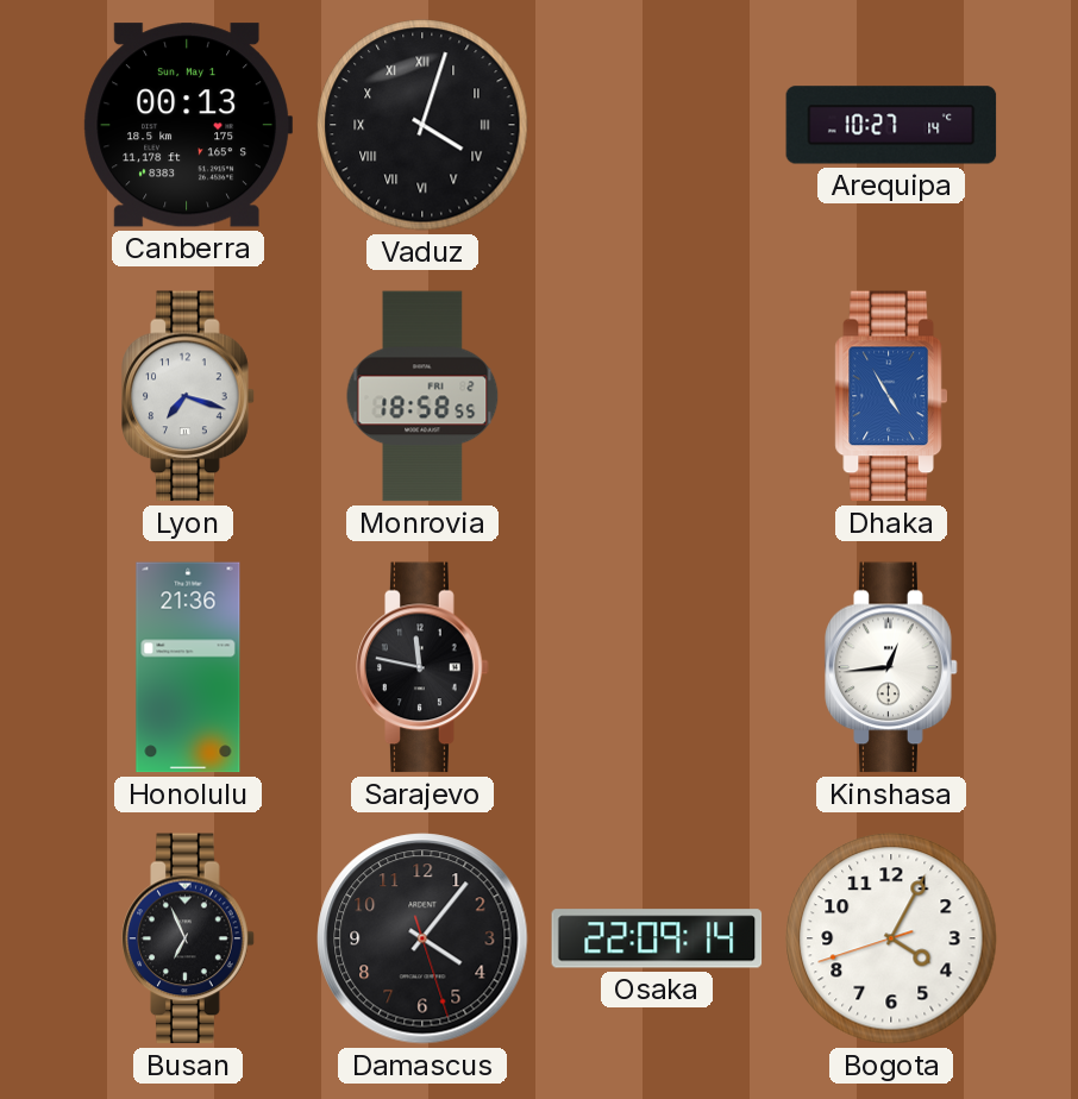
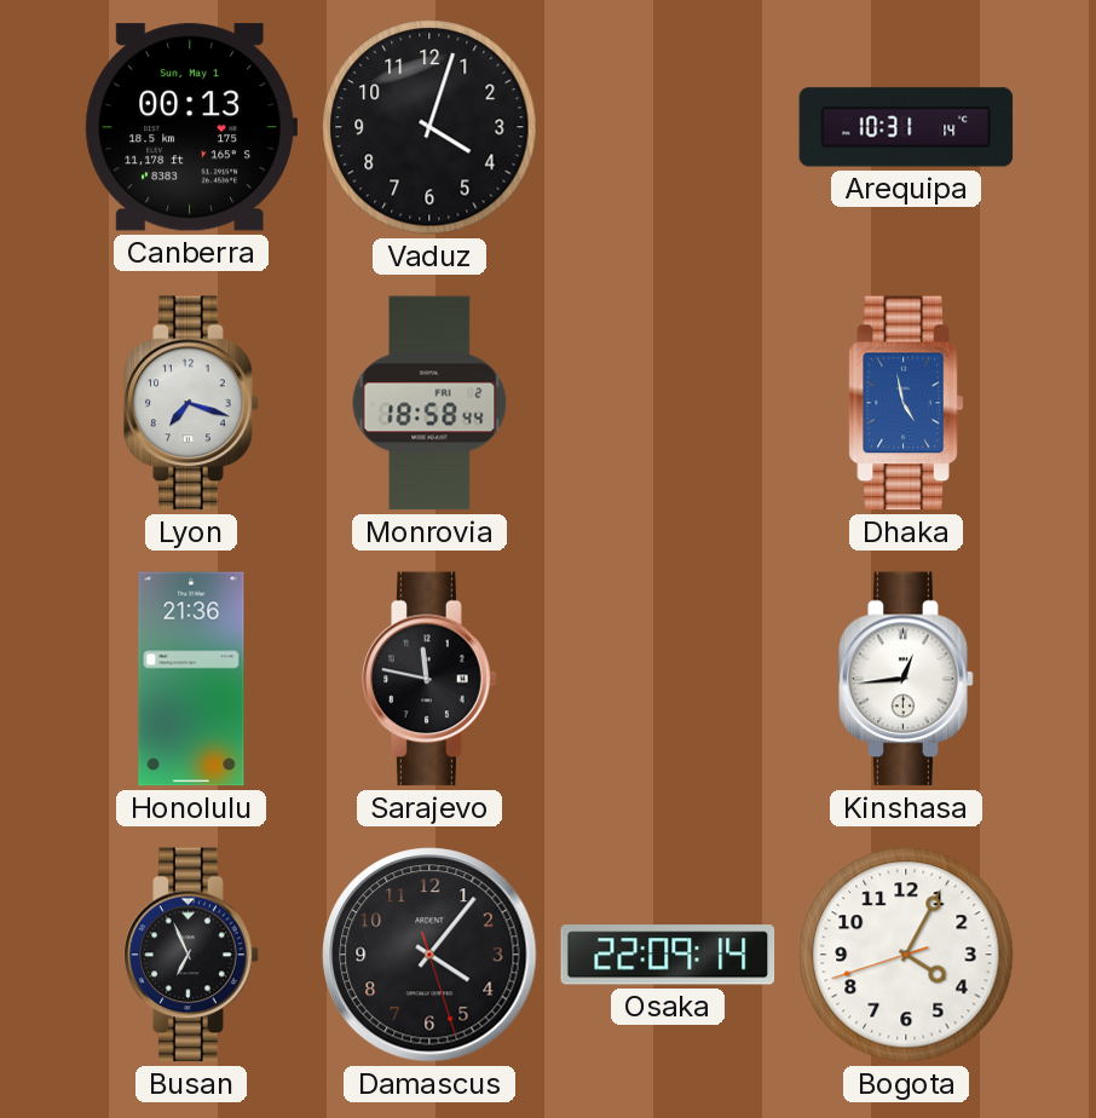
Vaduz numerals: Roman -> Arabic (429, 127)
Arequipa: 10:27 -> 10:31 (906, 127)
Monrovia: 18:58:55 -> 18:58:44 (429, 403)
Dhaka: 4:55 -> 4:58 (906, 403)
